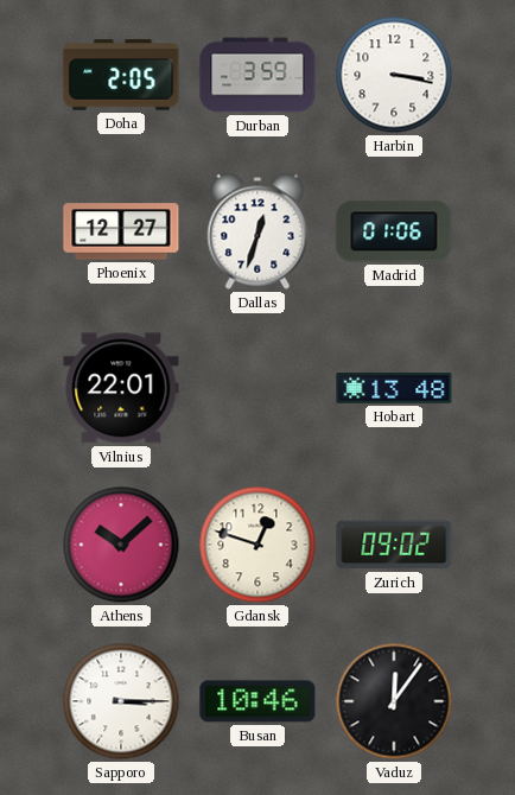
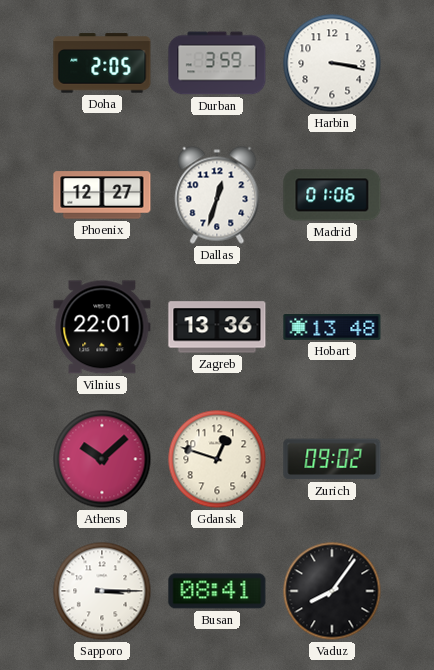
Zagreb: none -> 13:36 (217, 327)
Busan: 10:46 -> 08:41 (217, 591)
Vaduz: 12:06 -> 8:06 (332, 591)
